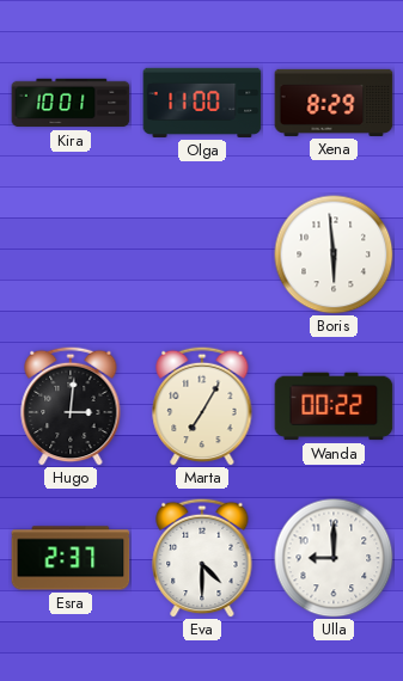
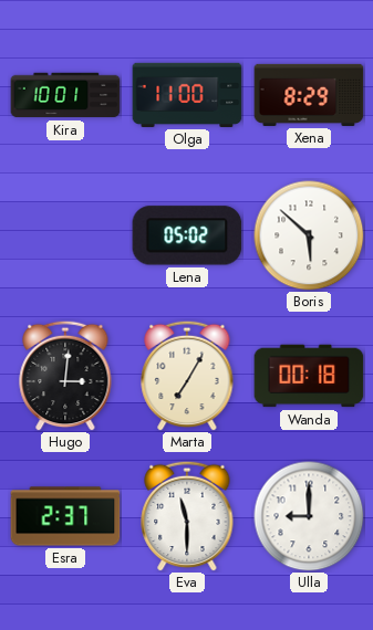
Lena: none -> 05:02 (187, 235)
Boris: 5:59 -> 5:52 (309, 235)
Wanda: 00:22 -> 00:18 (309, 376)
Eva: 4:30 -> 11:30 (187, 516)
